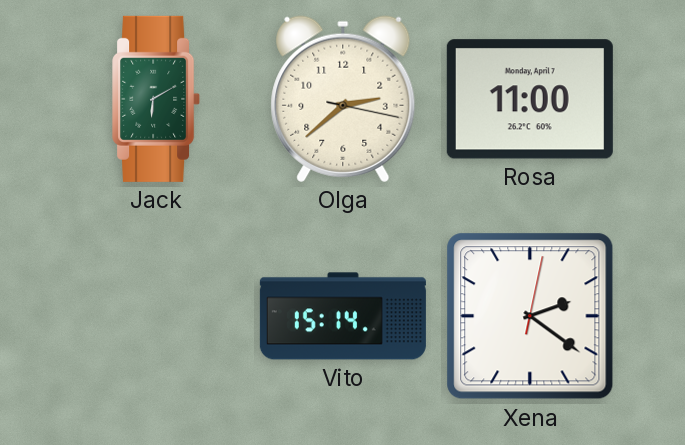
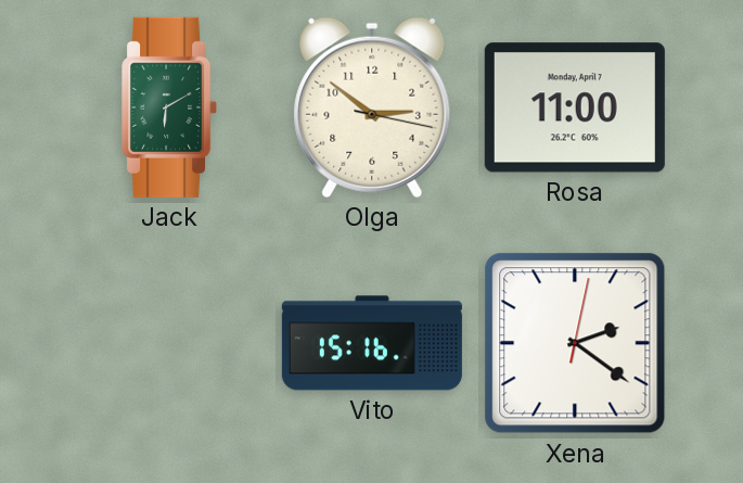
Olga: 2:38 -> 2:51 (372, 107)
Vito: 15:14 -> 15:16 (372, 343)
